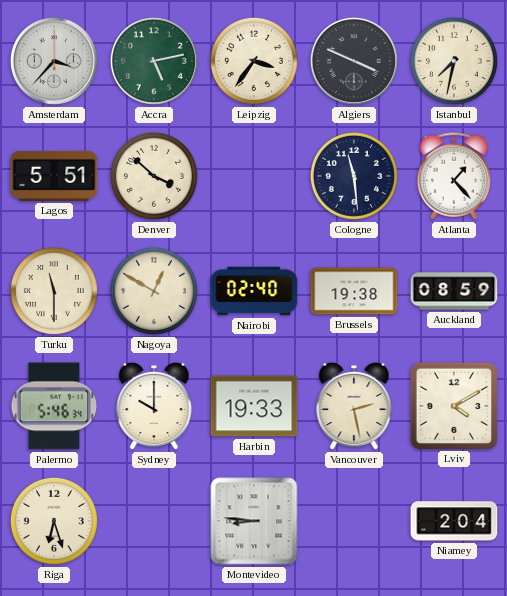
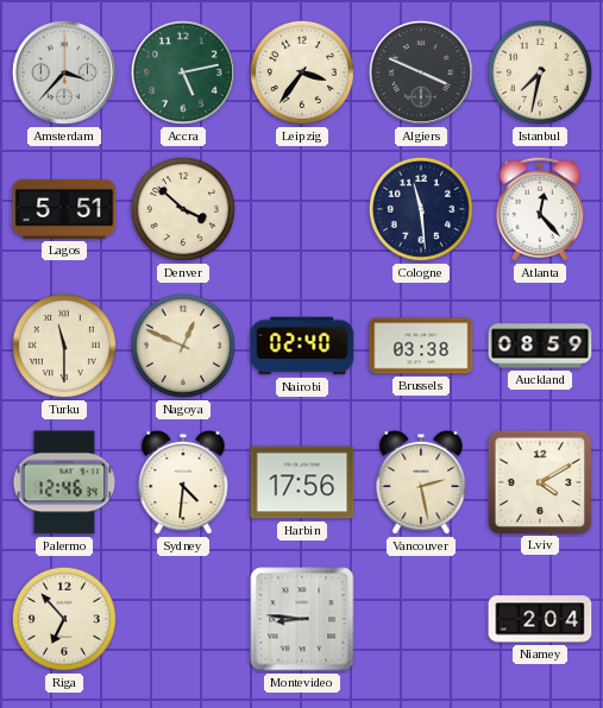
Atlanta: 1:23 -> 12:23 (539, 209)
Nagoya: 12:50 -> 12:49 (183, 346)
Brussels: 19:38 -> 03:38 (421, 346)
Palermo: 5:46 -> 12:46 (64, 482)
Sydney: 10:00 -> 4:31 (183, 482)
Harbin: 19:33 -> 17:56 (302, 482)
Riga: 6:27 -> 6:53 (64, 619)
